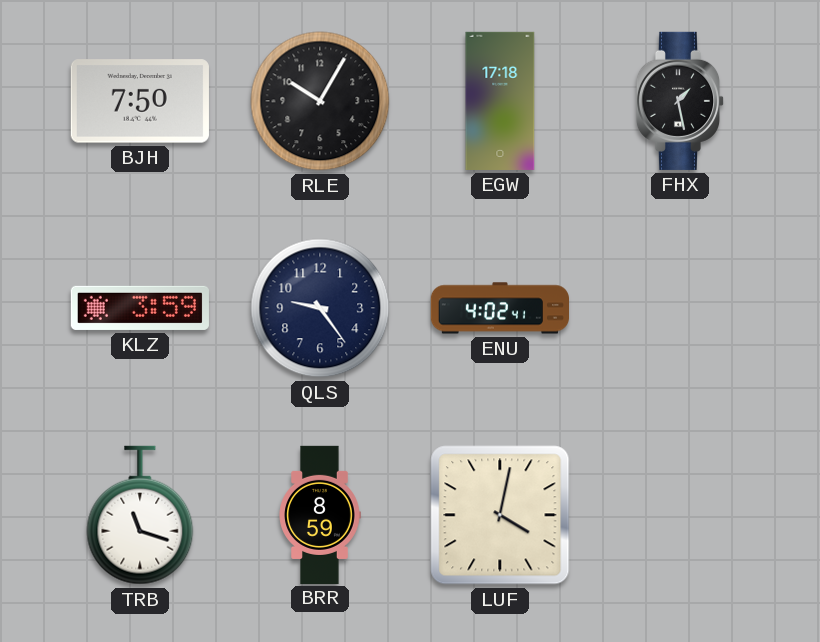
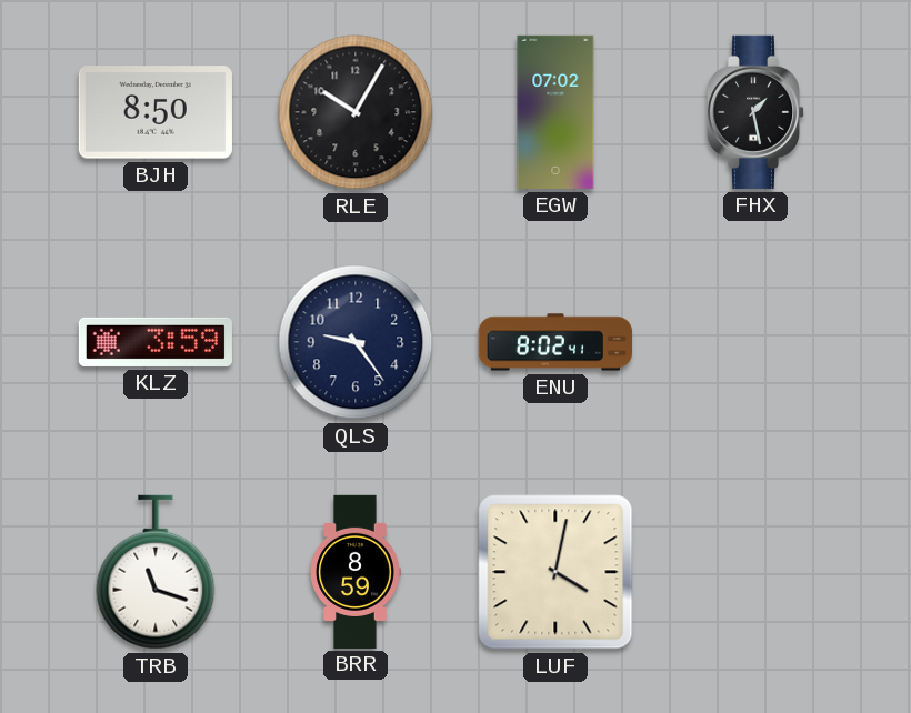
BJH: 7:50 -> 8:50 (156, 112)
EGW: 17:18 -> 07:02 (555, 112)
ENU: 4:02 -> 8:02 (554, 342)
